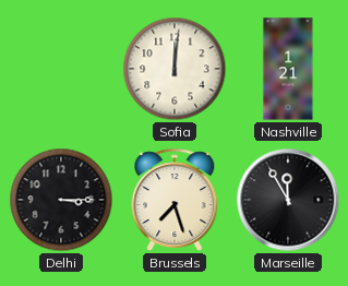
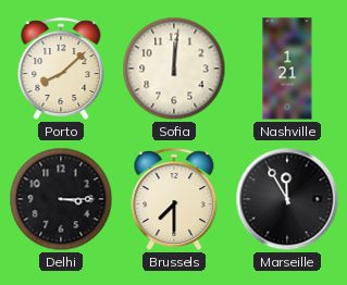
Porto: none -> 8:08 (61, 69)
Brussels: 7:27 -> 7:30 (174, 199)
